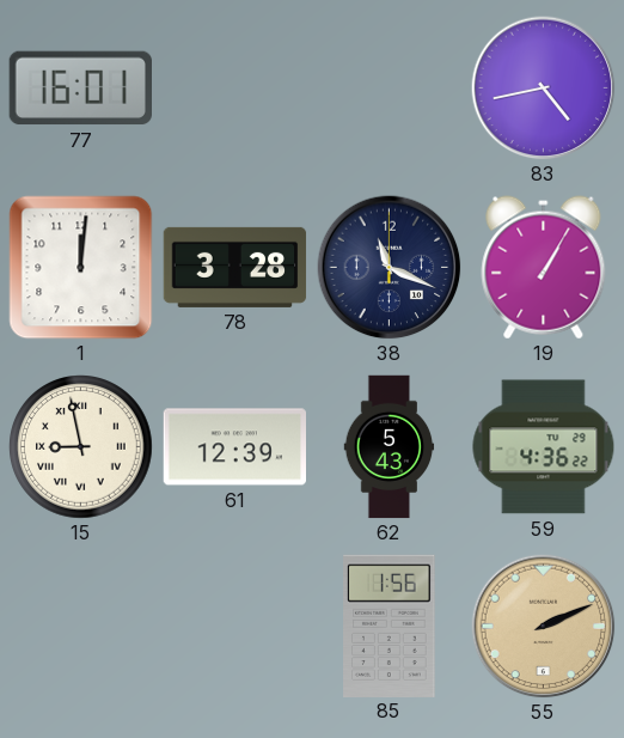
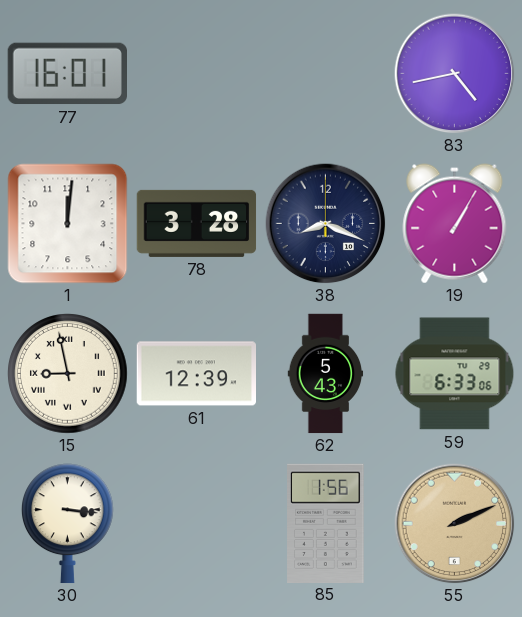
38: 11:19 -> 8:19 (326, 224)
59: 4:36 -> 6:33 (455, 374)
30: none -> 3:16 (67, 524)
